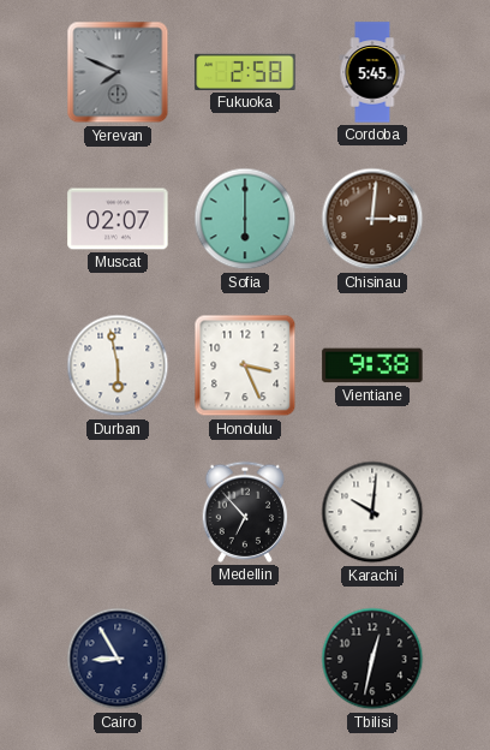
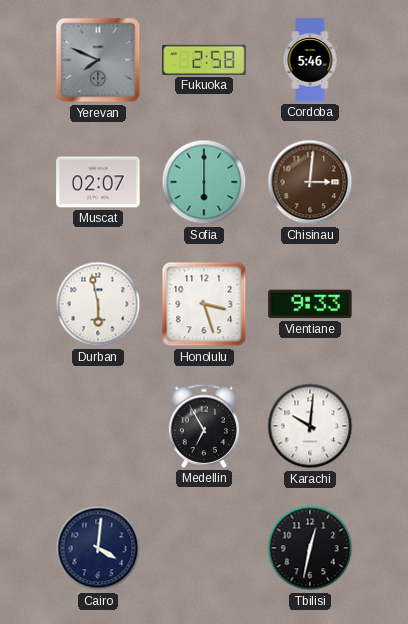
Cordoba: 5:45 -> 5:46 (310, 60)
Honolulu: 3:26 -> 3:27 (204, 304)
Vientiane: 9:38 -> 9:33 (310, 304)
Medellin: 6:53 -> 6:55 (204, 426)
Cairo: 8:55 -> 4:01 (98, 548)
